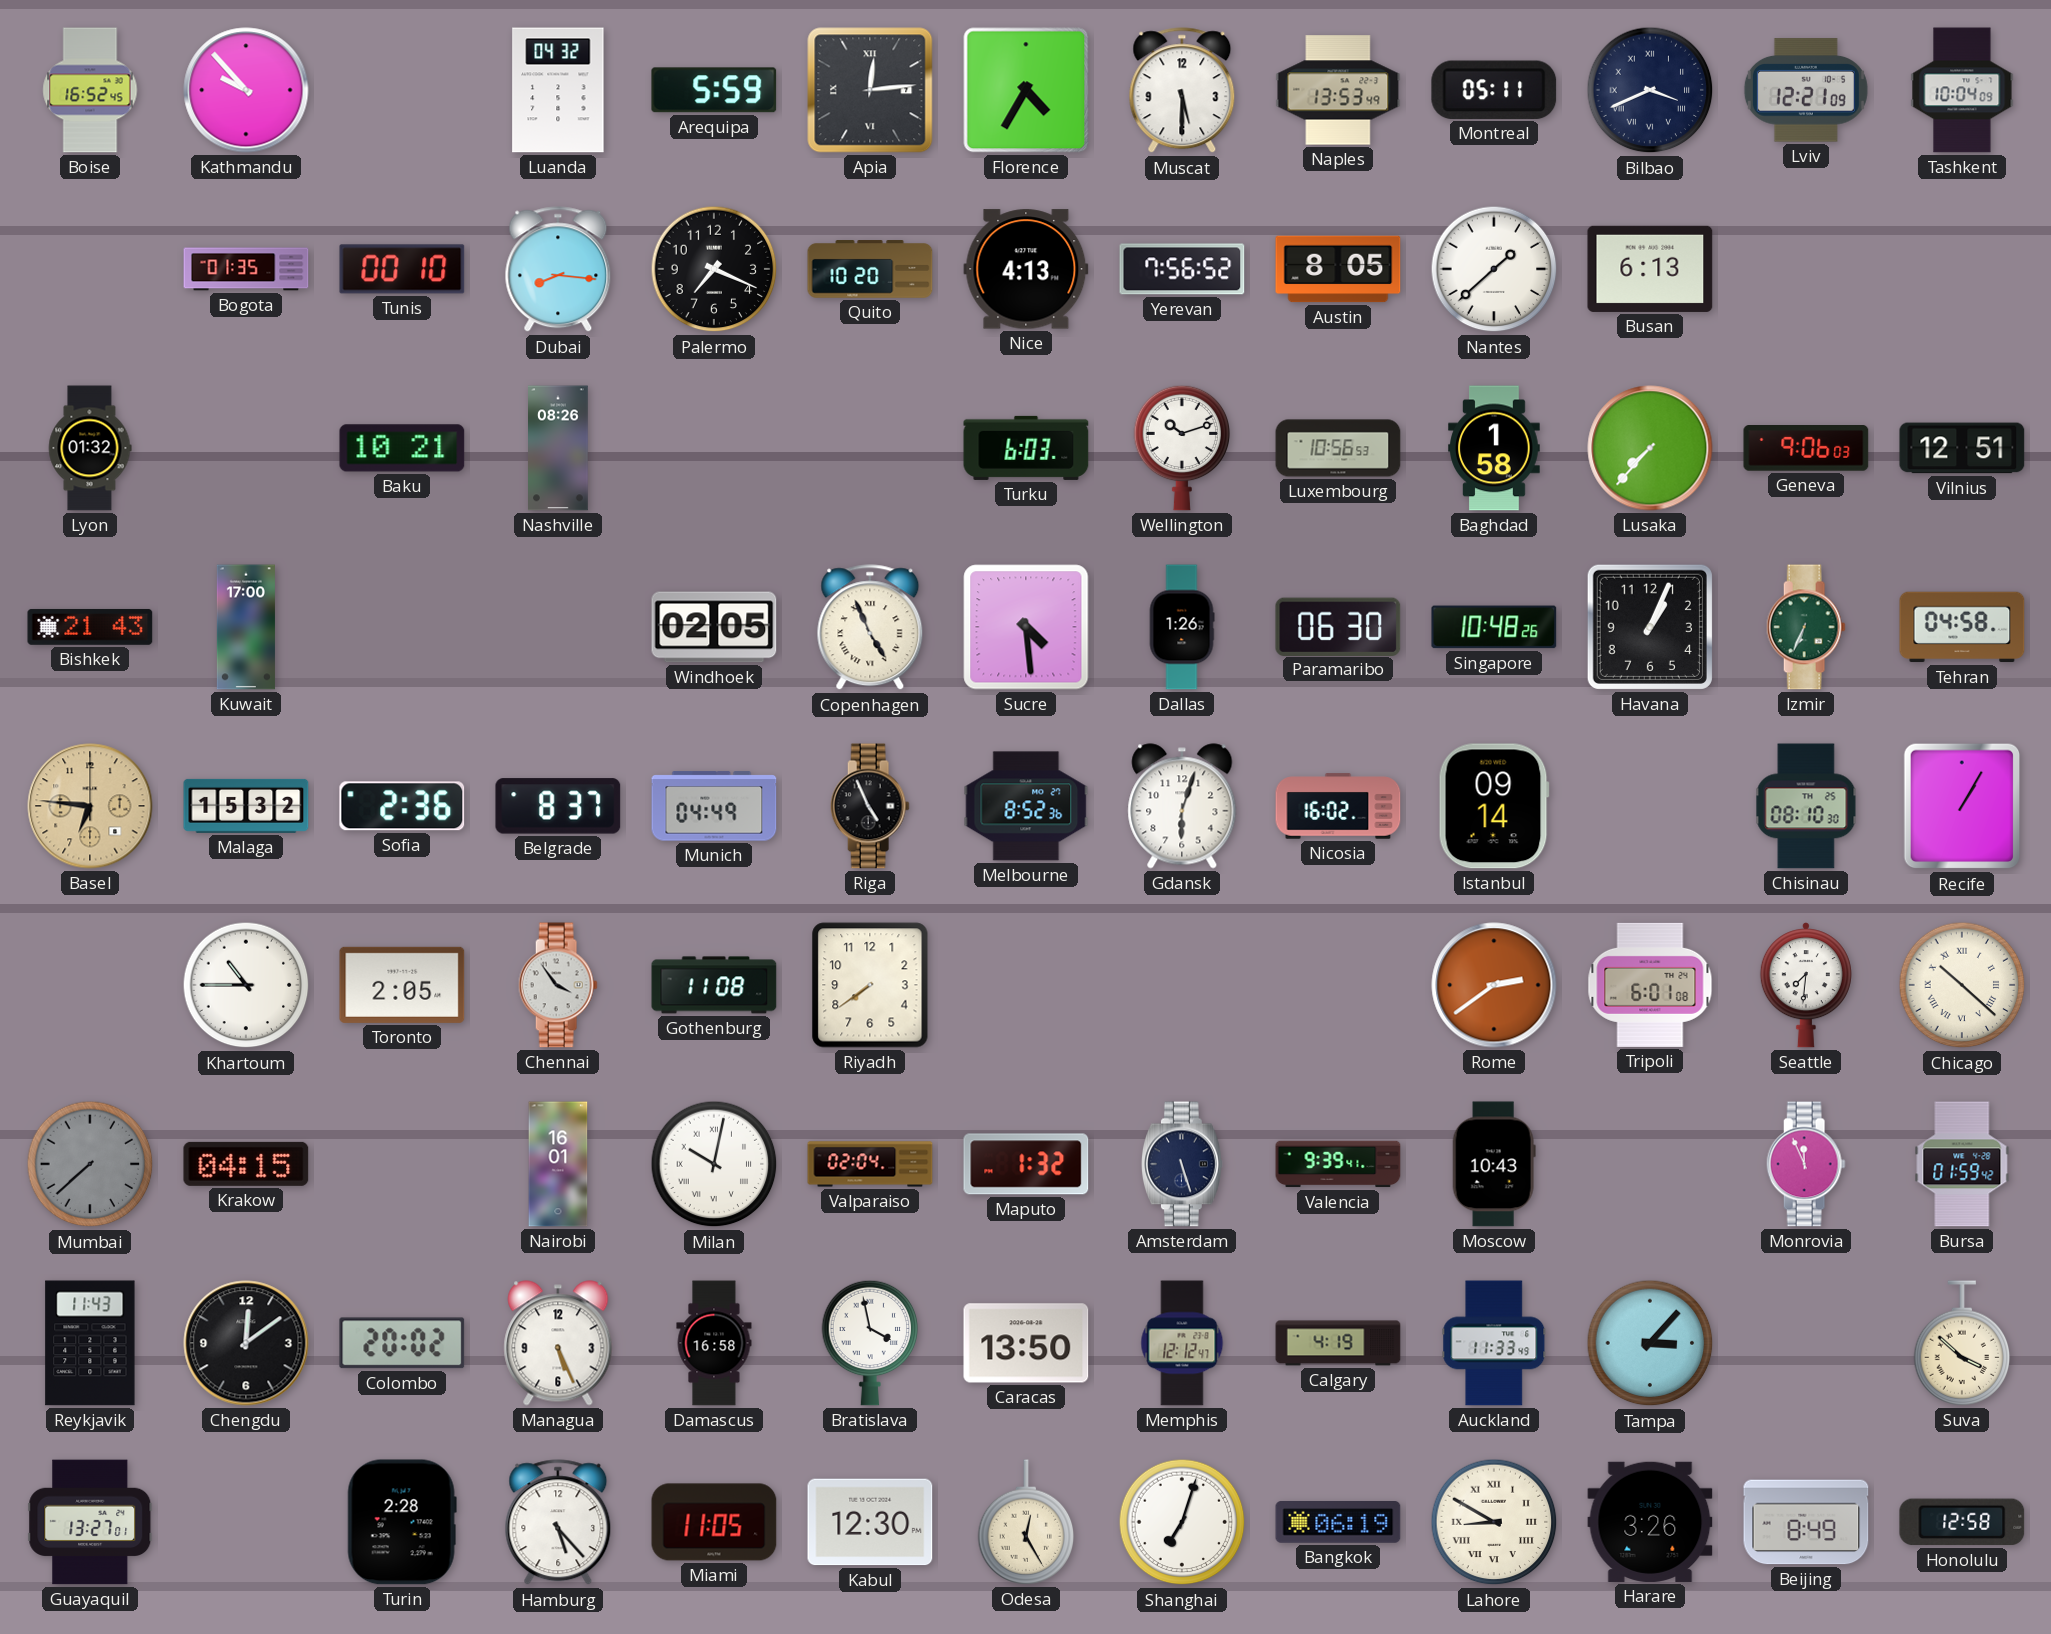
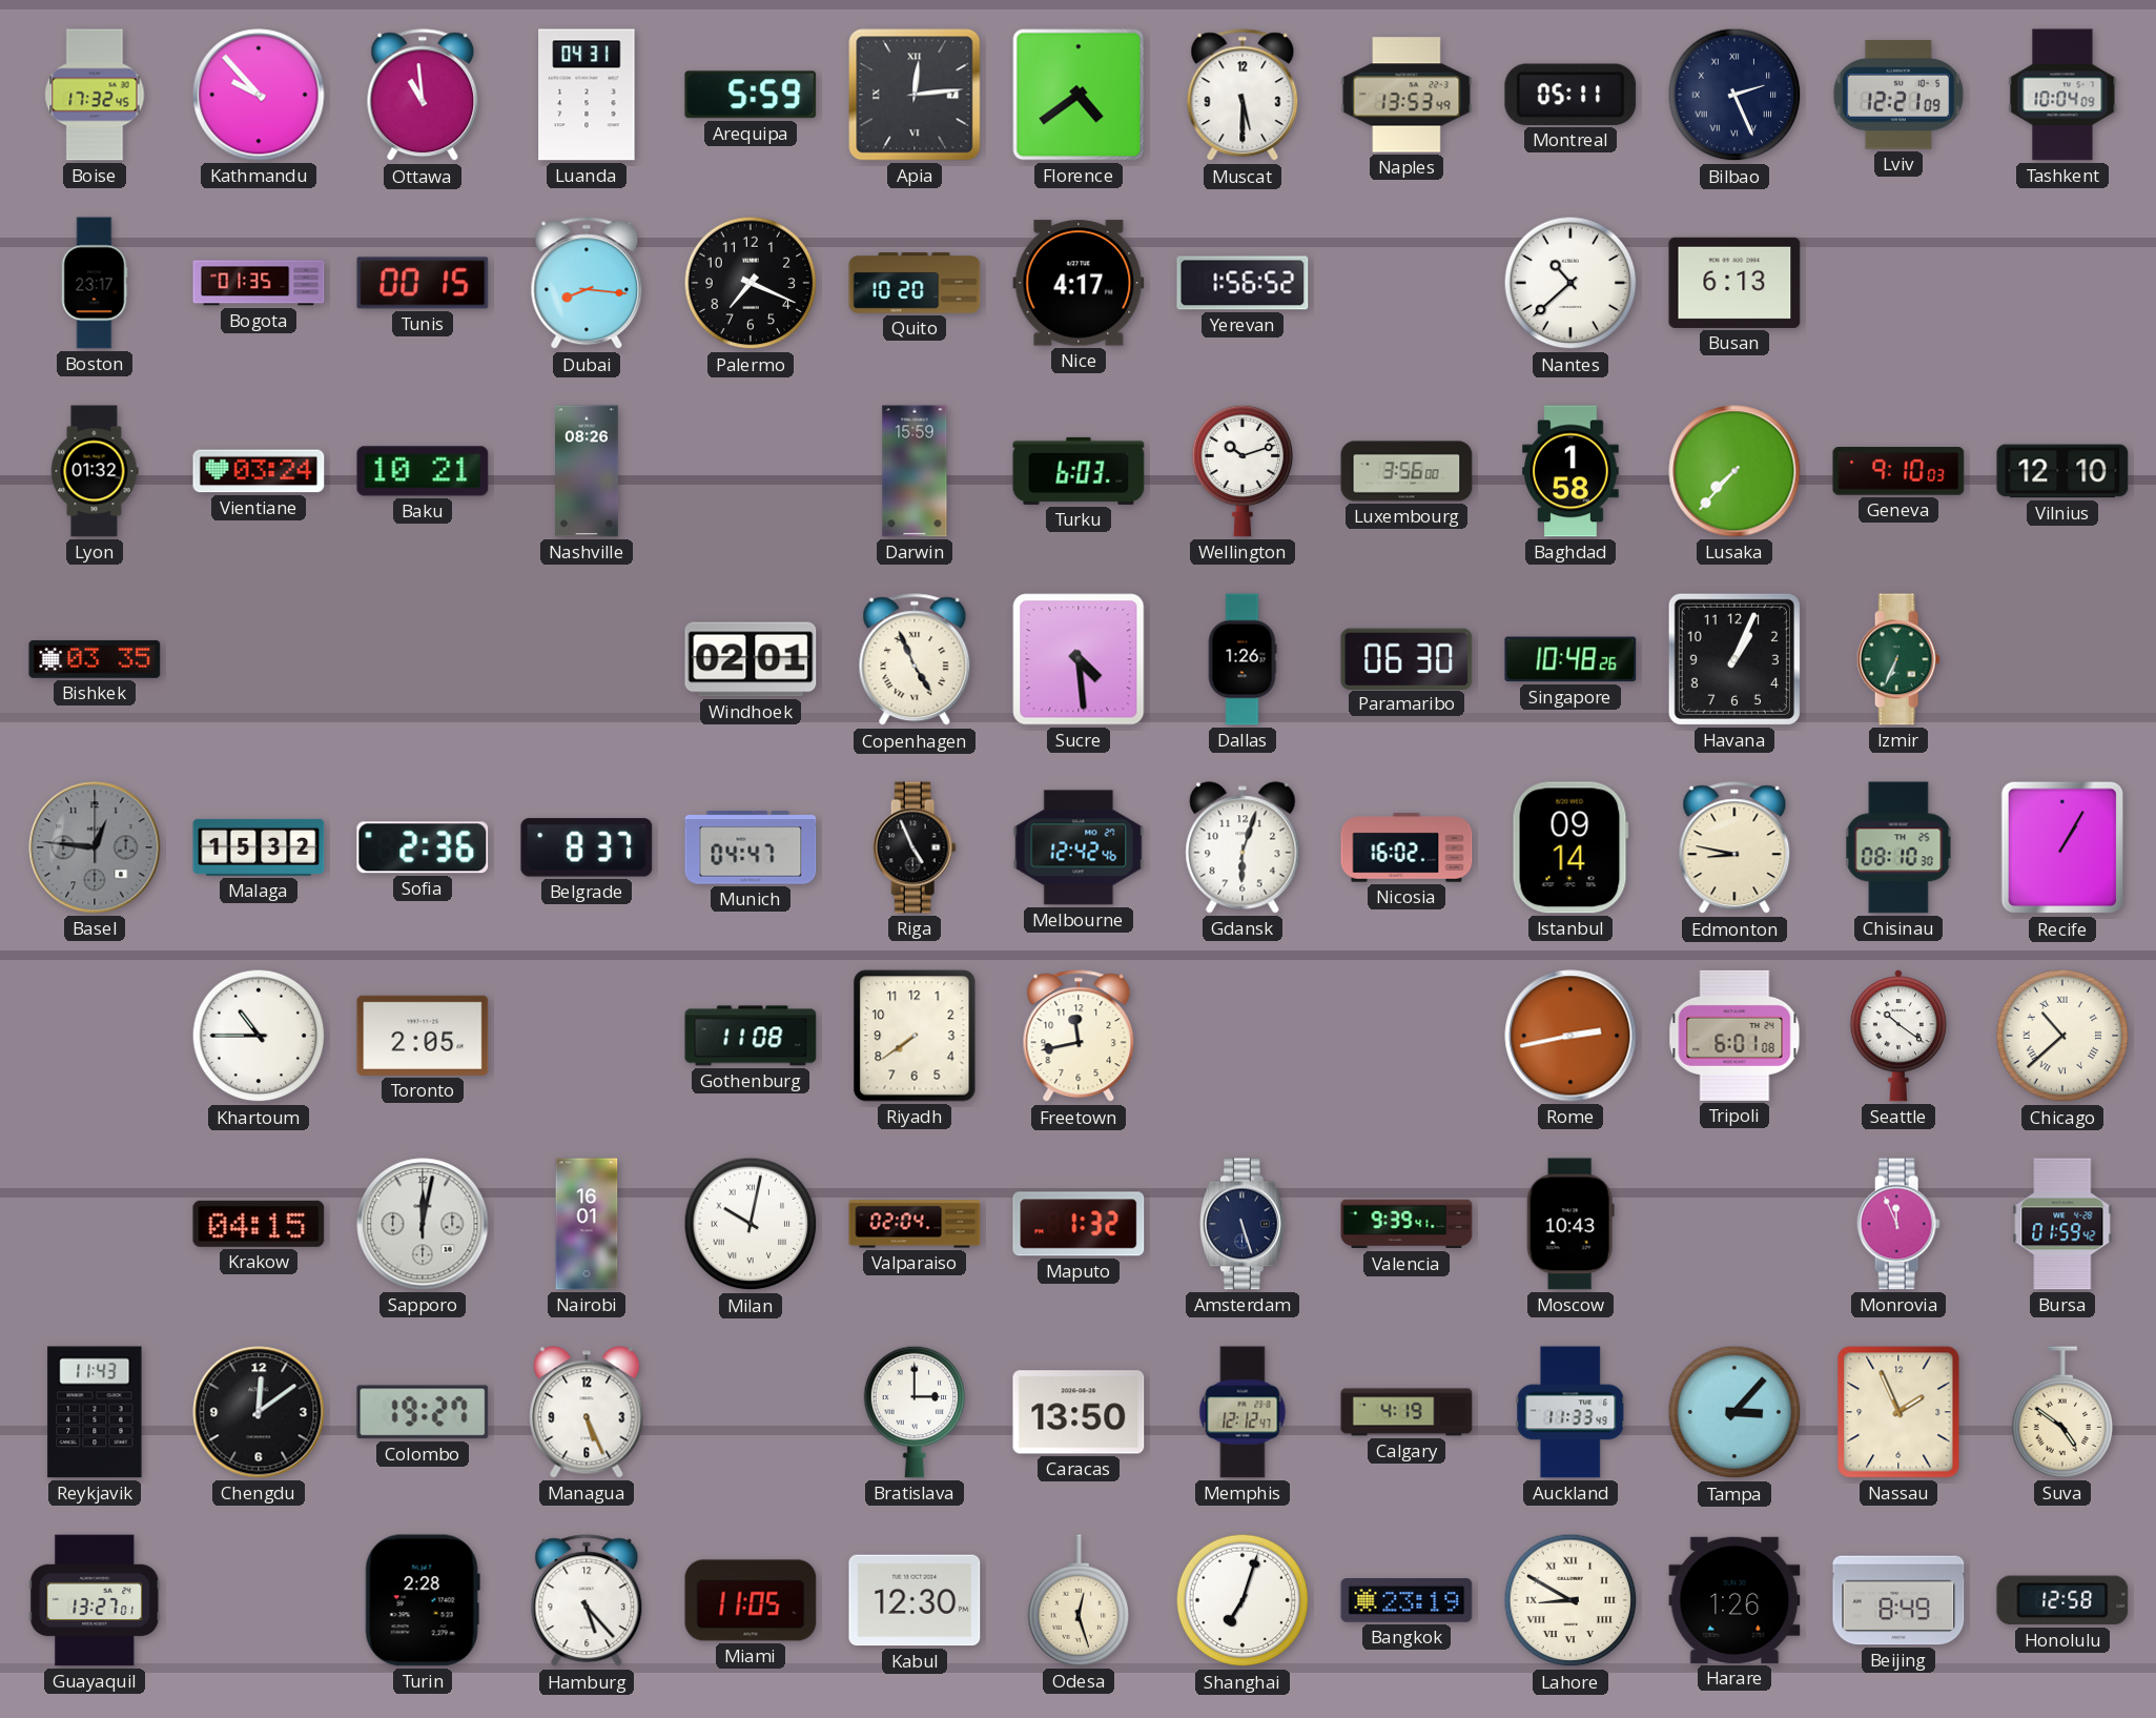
Boise: 16:52 -> 17:32 (95, 95)
Ottawa: none -> 10:59 (423, 96)
Luanda: 04:32 -> 04:31 (587, 95)
Florence: 4:35 -> 4:39 (1079, 95)
Bilbao: 3:41 -> 2:26 (1734, 95)
Boston: none -> 23:17 (95, 283)
Tunis: 00:10 -> 00:15 (423, 283)
Nice: 4:13 -> 4:17 (1079, 283)
Yerevan: 7:56 -> 1:56 (1243, 283)
Austin: 8:05 -> none (1338, 269)
Nantes: 1:38 -> 10:38 (1570, 283)
Vientiane: none -> 03:24 (259, 471)
Darwin: none -> 15:59 (915, 471)
Luxembourg: 10:56 -> 3:56 (1406, 471)
Geneva: 9:06 -> 9:10 (1898, 471)
Vilnius: 12:51 -> 12:10 (2062, 471)
Bishkek: 21:43 -> 03:35 (95, 659)
Kuwait: 17:00 -> none (246, 627)
Windhoek: 02:05 -> 02:01 (751, 659)
Tehran: 04:58 -> none (1962, 627)
Basel: 6:46 -> 12:46 (95, 847)
Basel dial: champagne -> grey (95, 847)
Munich: 04:49 -> 04:47 (751, 847)
Melbourne: 8:52 -> 12:42 (1079, 847)
Edmonton: none -> 8:47 (1734, 848)
Chennai: 3:54 -> none (558, 985)
Freetown: none -> 11:43 (1079, 1037)
Rome: 2:39 -> 2:43 (1570, 1036)
Seattle: 7:31 -> 10:21 (1898, 1036)
Chicago: 10:22 -> 10:38 (2062, 1036)
Mumbai: 7:38 -> none (90, 1164)
Sapporo: none -> 12:02 (423, 1224)
Colombo: 20:02 -> 19:27 (423, 1412)
Damascus: 16:58 -> none (714, 1343)
Bratislava: 3:58 -> 3:00 (915, 1412)
Nassau: none -> 1:56 (1898, 1412)
Suva: 3:52 -> 4:51 (2062, 1412)
Odesa: 12:25 -> 12:27 (1079, 1600)
Bangkok: 06:19 -> 23:19 (1406, 1600)
Harare: 3:26 -> 1:26 (1734, 1600)
